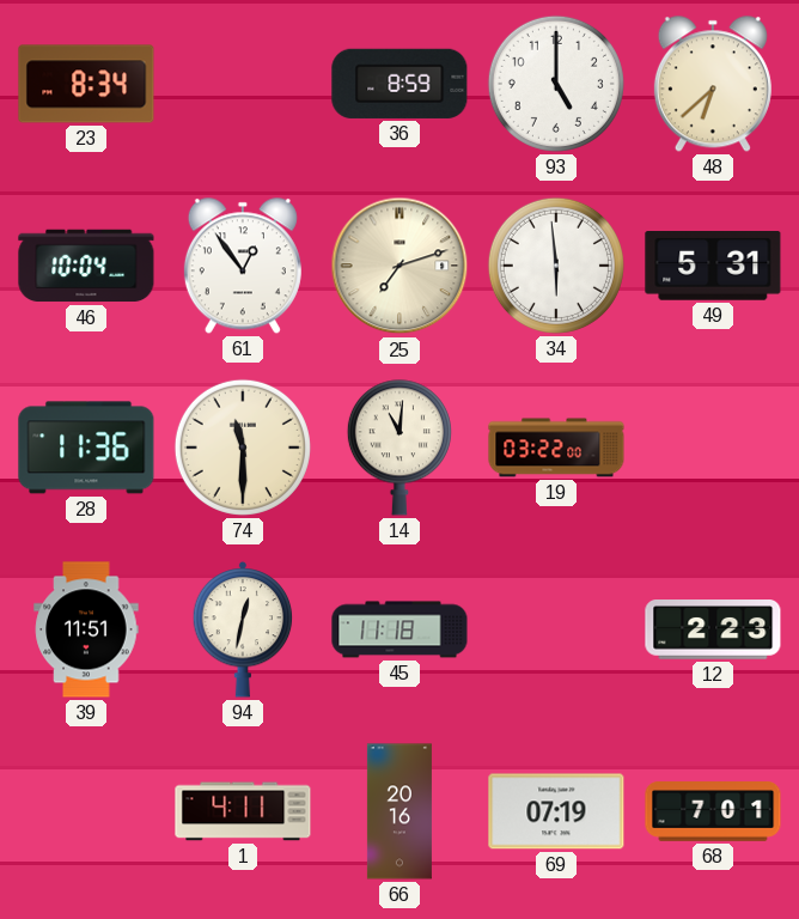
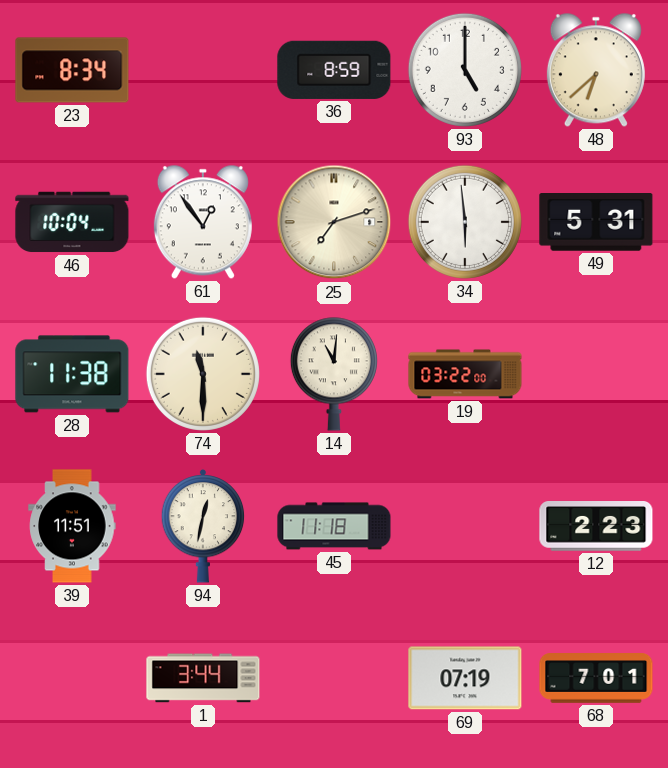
28: 11:36 -> 11:38 (72, 374)
1: 4:11 -> 3:44 (203, 678)
66: 20:16 -> none (399, 811)
